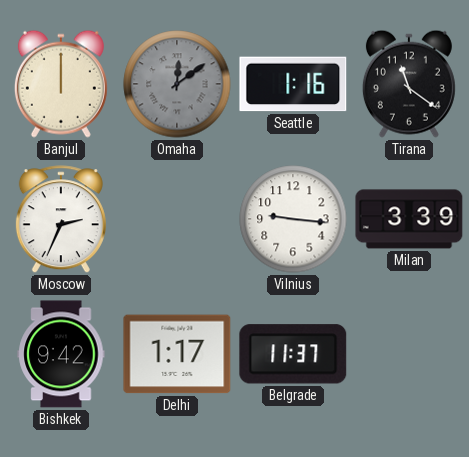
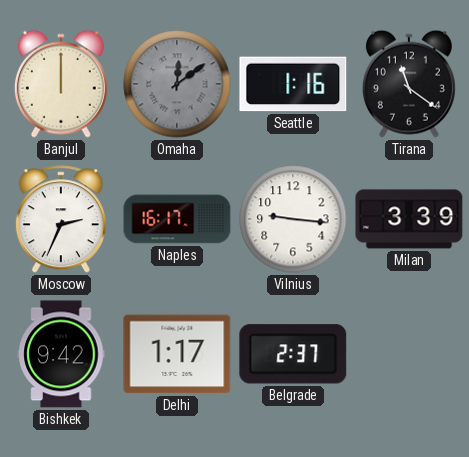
Naples: none -> 16:17 (177, 219)
Belgrade: 11:37 -> 2:37 (293, 354)
